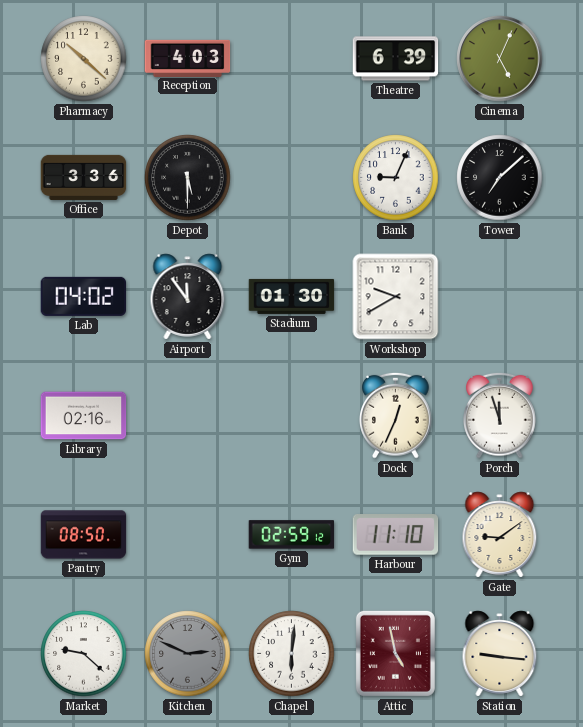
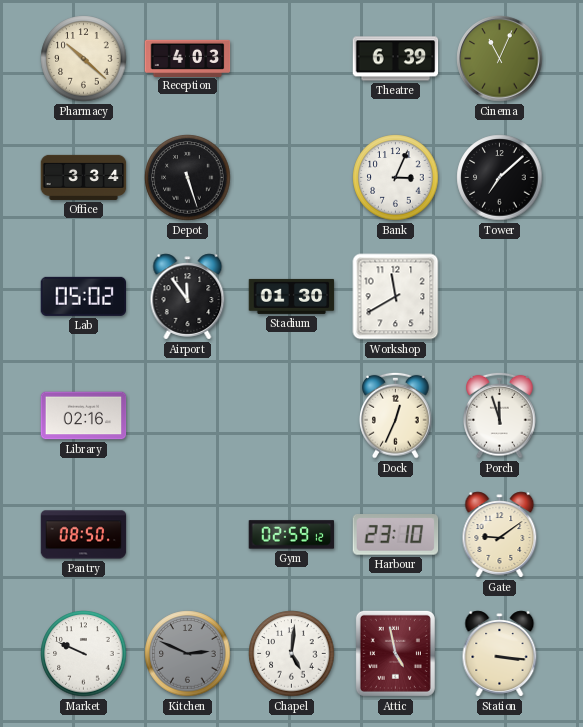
Cinema: 5:04 -> 11:04 (500, 59)
Office: 3:36 -> 3:34 (84, 177)
Depot: 5:30 -> 5:27 (188, 178)
Bank: 9:04 -> 3:04 (396, 178)
Lab: 04:02 -> 05:02 (84, 296)
Workshop: 9:40 -> 11:40 (396, 297)
Harbour: 11:10 -> 23:10 (396, 535)
Market: 9:22 -> 9:49 (84, 654)
Chapel: 6:01 -> 5:01 (292, 654)
Station: 9:16 -> 3:16 (500, 654)
